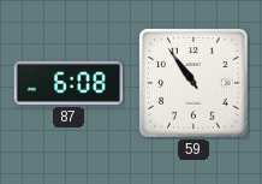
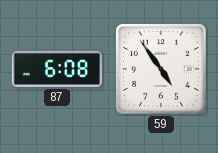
59: 10:54 -> 4:54 (161, 69)
